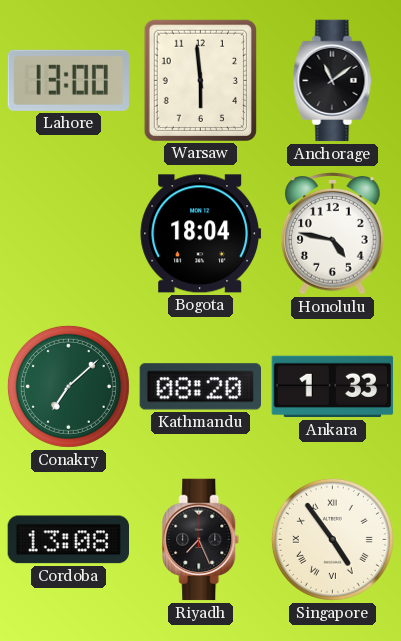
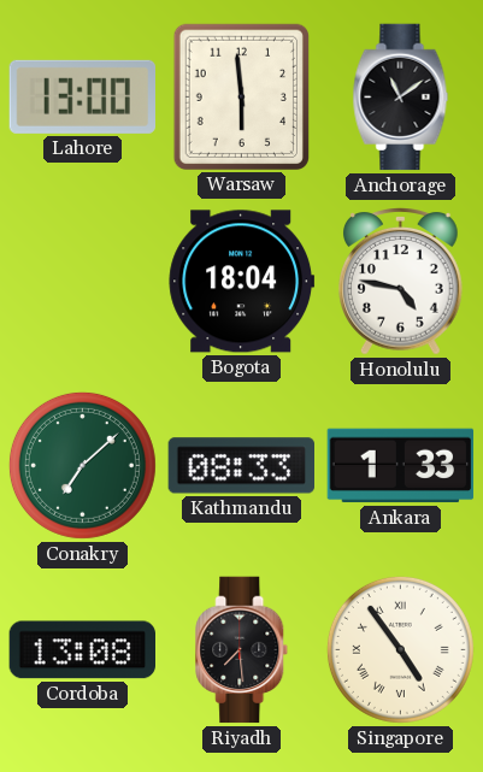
Kathmandu: 08:20 -> 08:33 (241, 466)
Riyadh: 7:26 -> 7:29 (242, 650)
